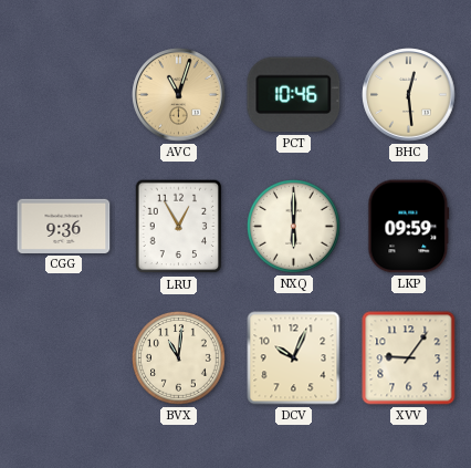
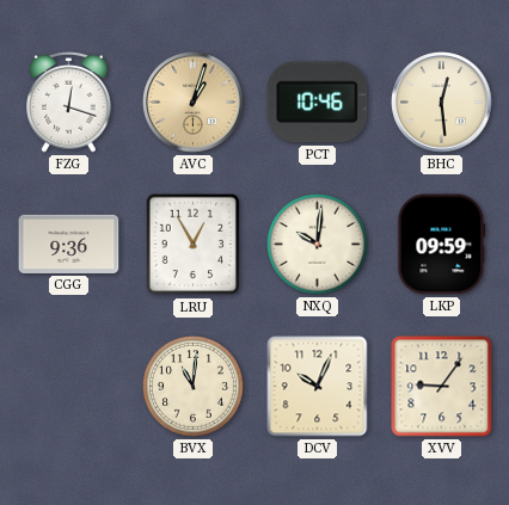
FZG: none -> 12:18 (69, 103)
AVC: 11:03 -> 1:03 (194, 103)
NXQ: 6:00 -> 10:01 (318, 245)
